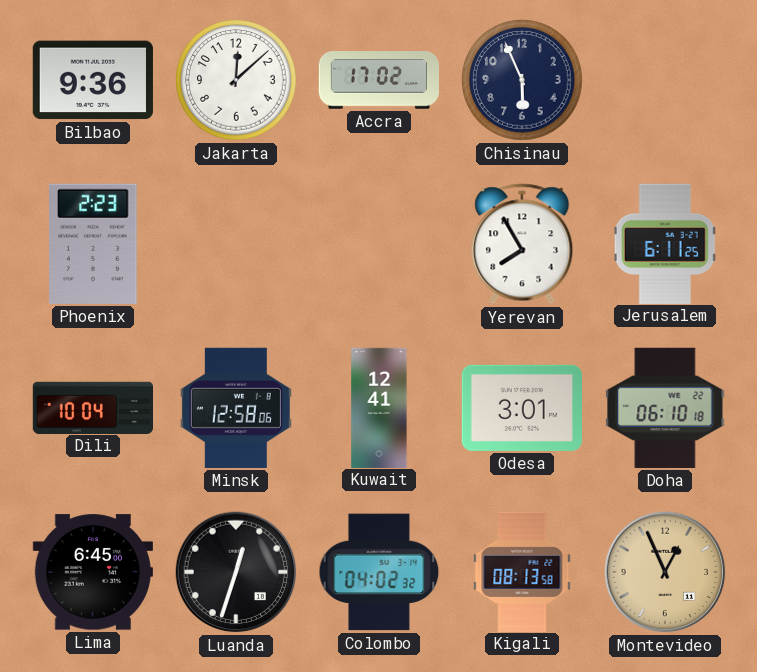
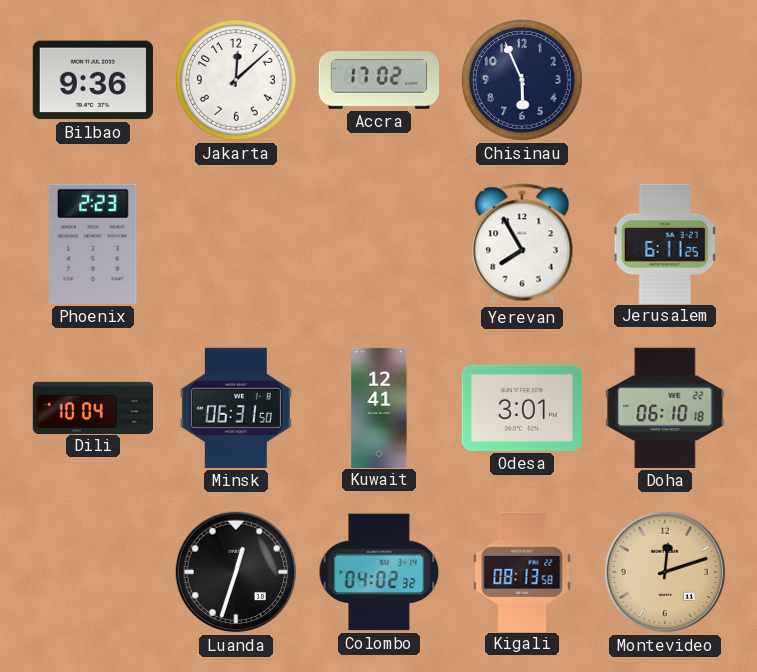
Minsk: 12:58 -> 06:31 (236, 408)
Lima: 6:45 -> none (93, 572)
Montevideo: 12:56 -> 12:12 (665, 572)
